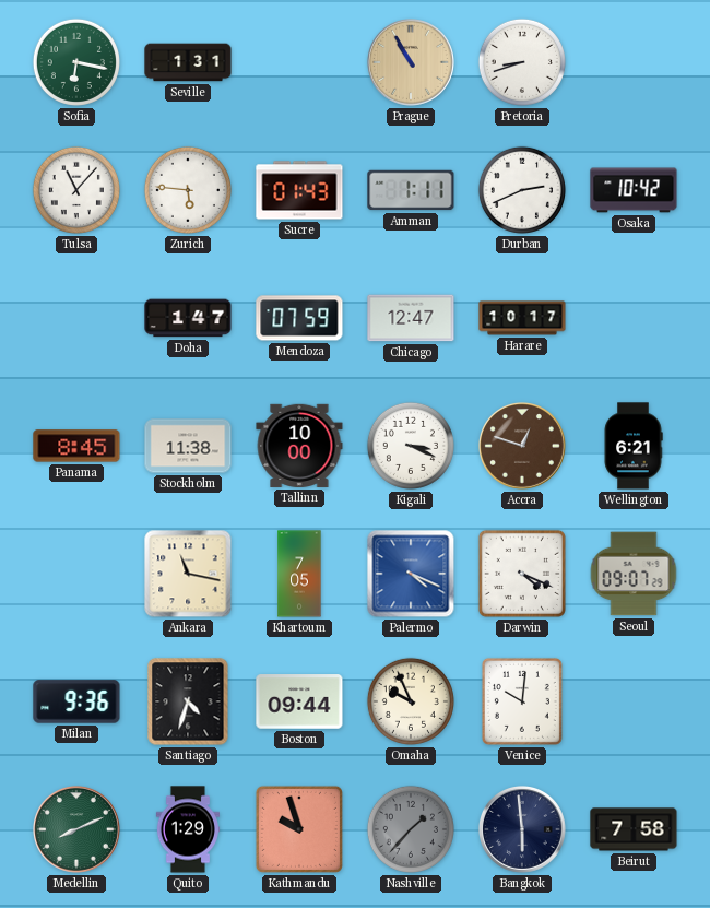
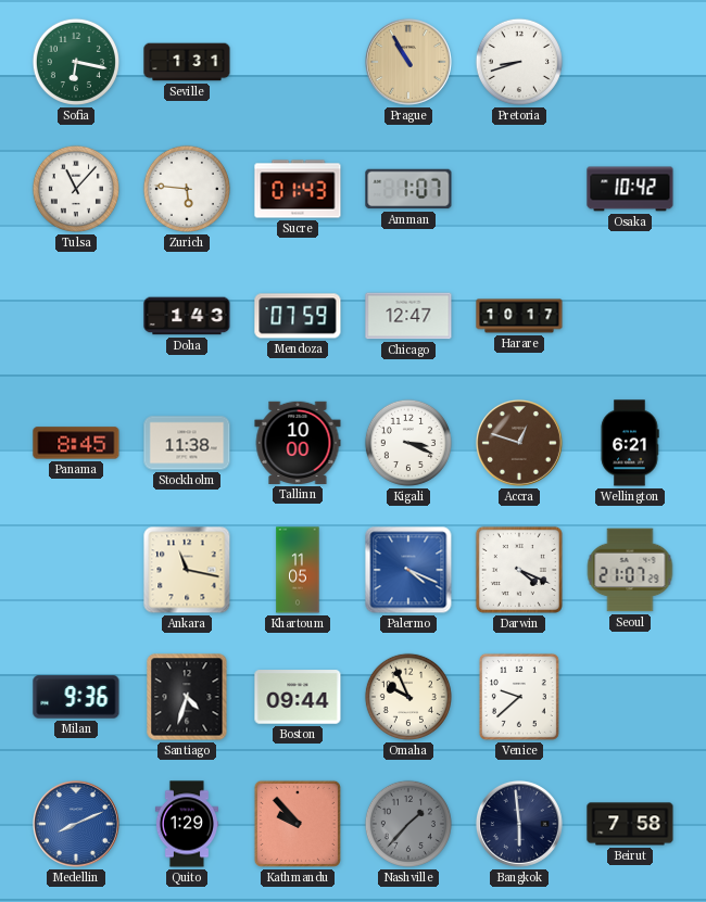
Amman: 1:11 -> 1:07 (408, 189)
Durban: 2:41 -> none (522, 190)
Doha: 1:47 -> 1:43 (187, 316)
Khartoum: 7:05 -> 11:05 (298, 570)
Seoul: 09:07 -> 21:07 (630, 570)
Venice: 10:01 -> 9:38 (519, 697)
Medellin dial: green -> blue (76, 824)
Kathmandu: 9:57 -> 9:53 (298, 824)
